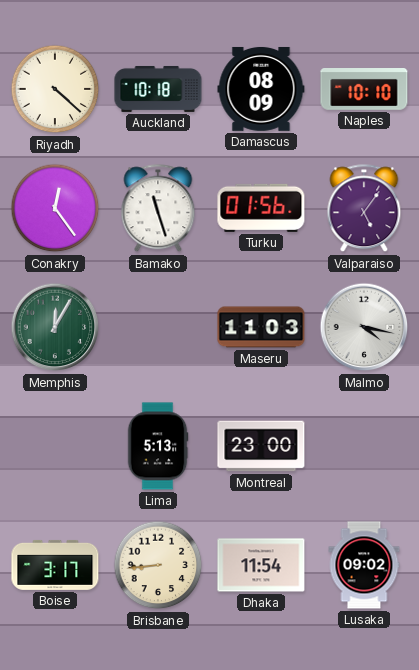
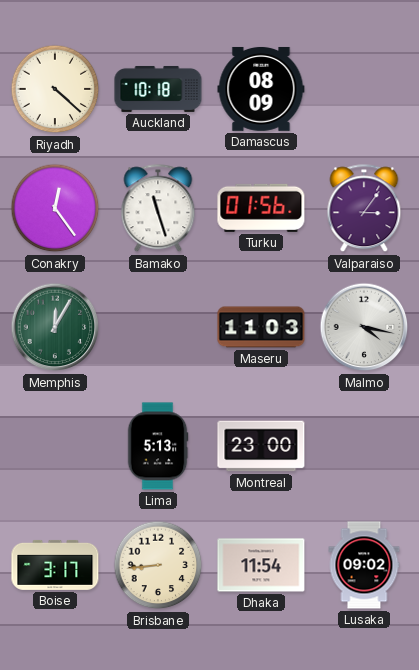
Naples: 10:10 -> none (364, 90)
Valparaiso: 5:06 -> 3:06 (364, 209)
